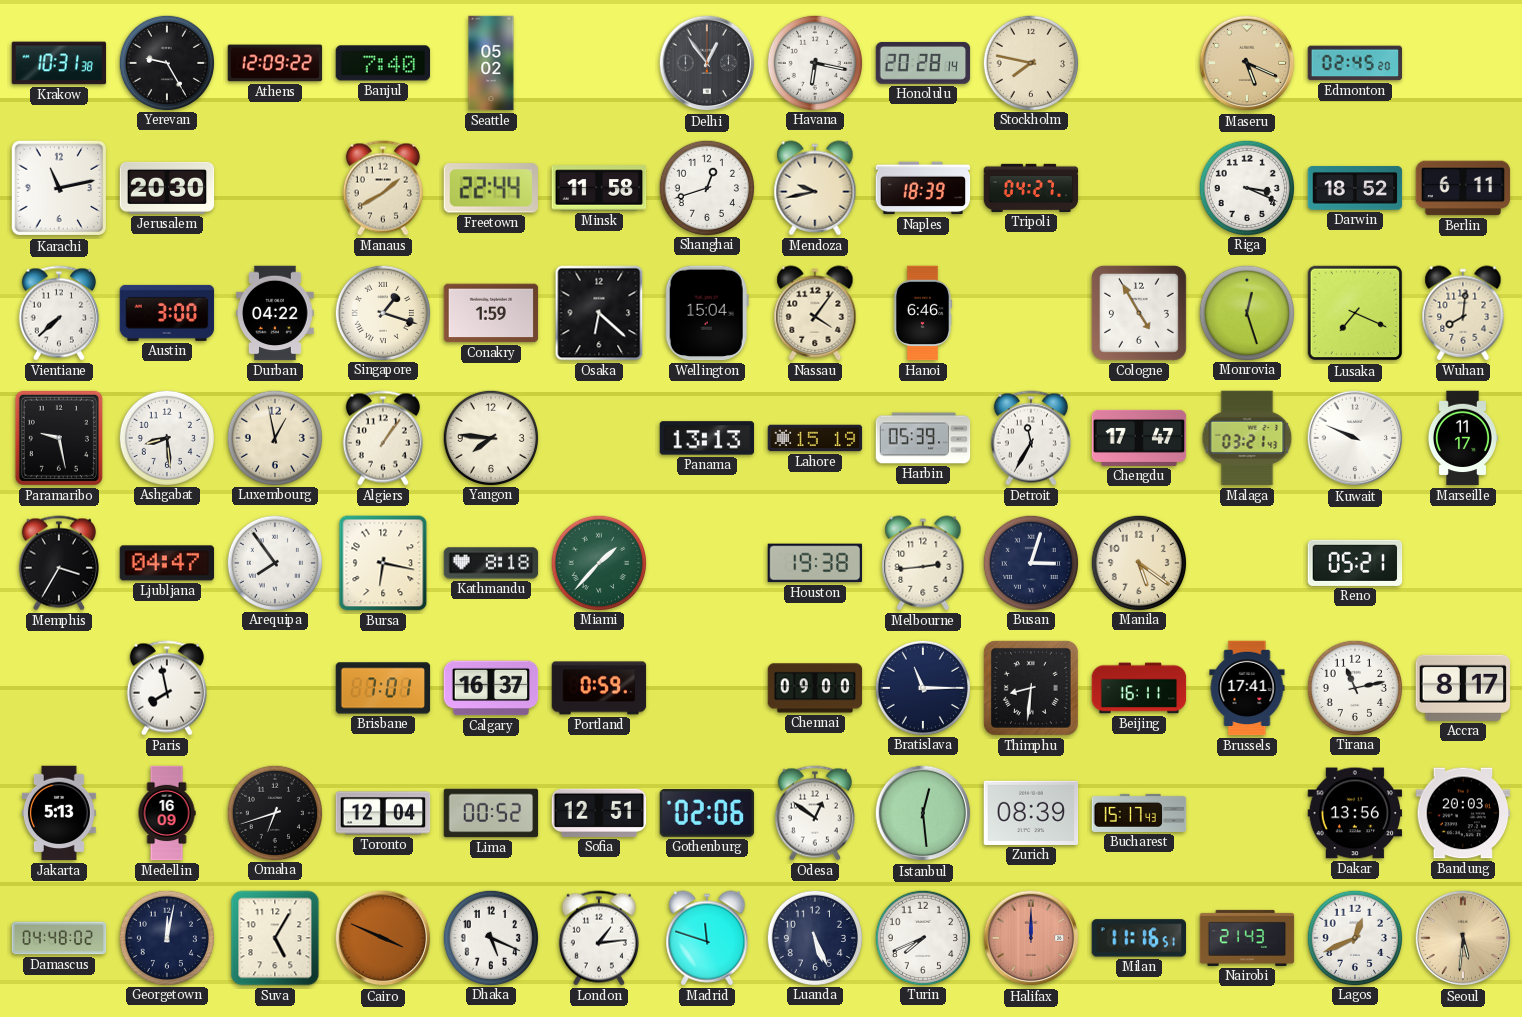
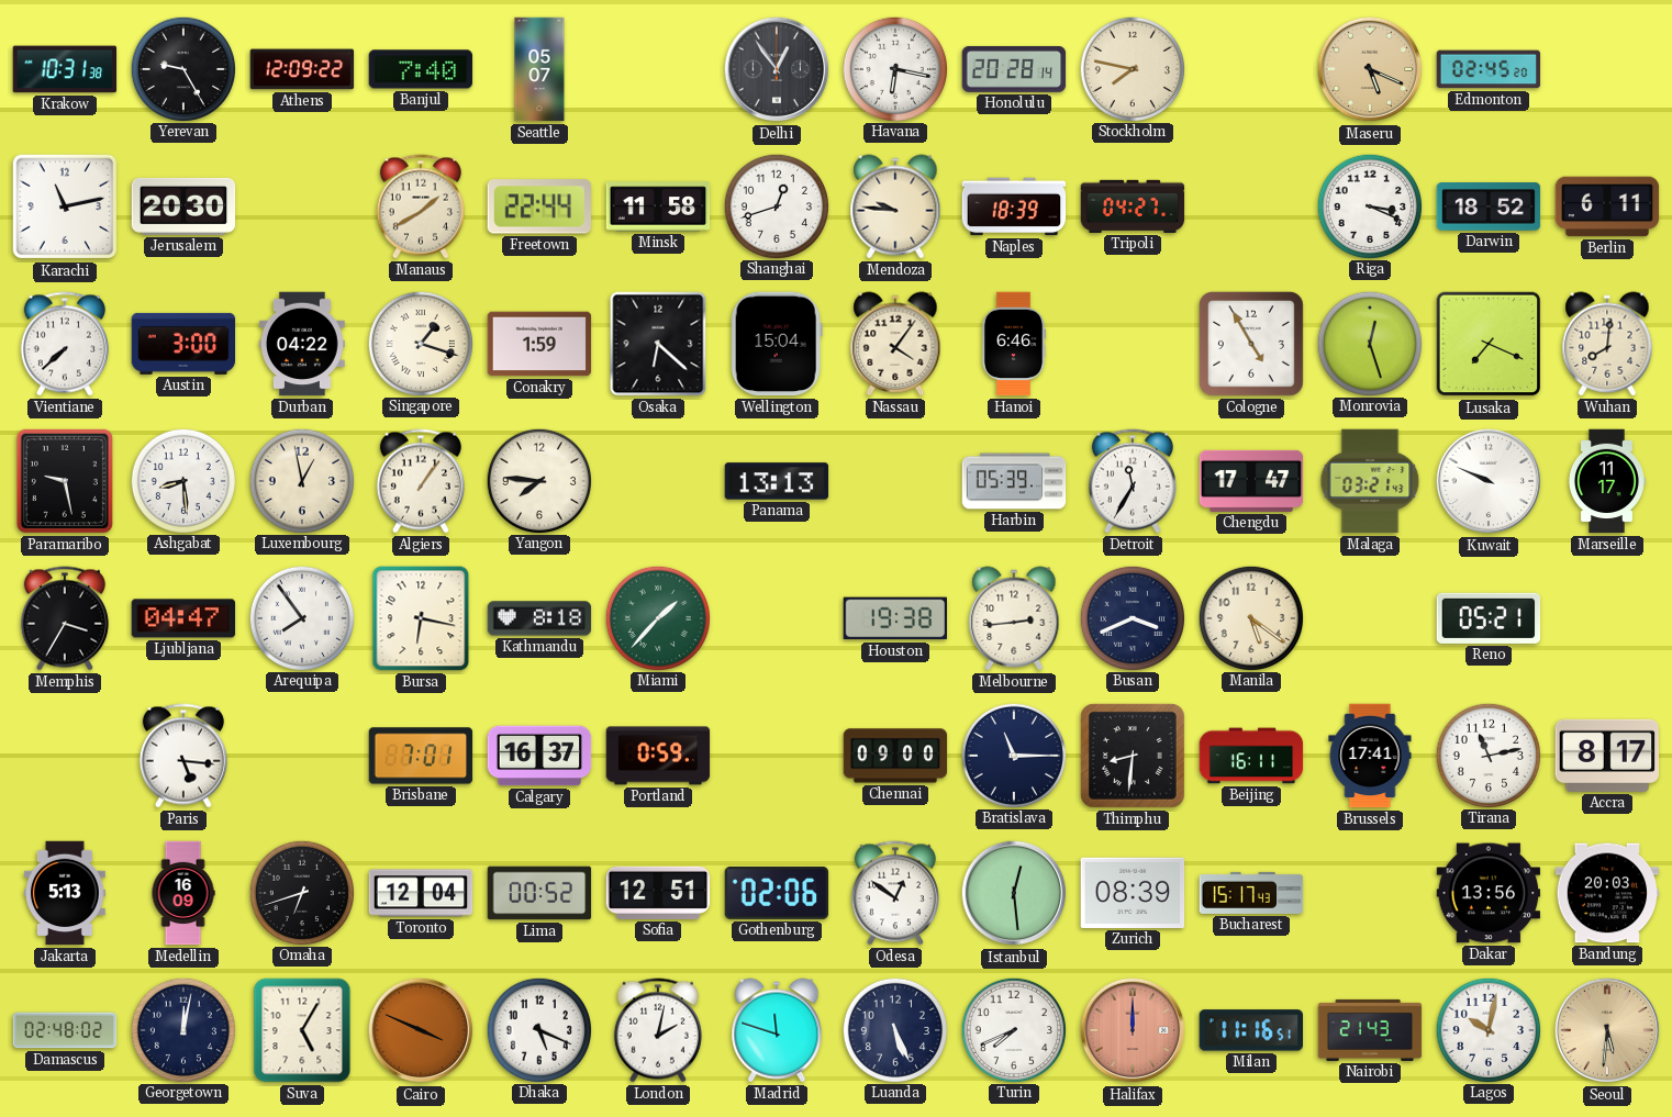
Seattle: 05:02 -> 05:07 (539, 69)
Mendoza: 9:43 -> 9:46 (895, 206)
Lahore: 15:19 -> none (815, 438)
Busan: 3:03 -> 3:41 (1132, 617)
Paris: 7:58 -> 5:16 (183, 756)
Damascus: 04:48 -> 02:48 (65, 1030)
London: 1:14 -> 2:02 (658, 1030)
Lagos: 12:41 -> 10:02 (1487, 1029)
